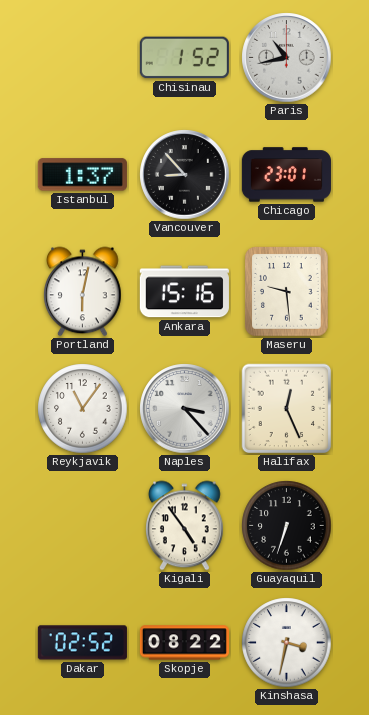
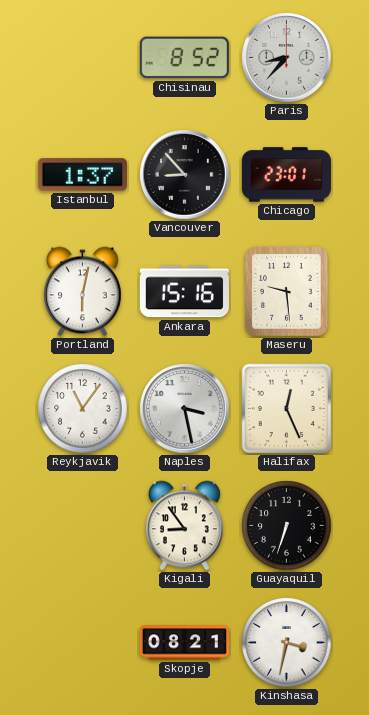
Chisinau: 1:52 -> 8:52 (184, 58)
Paris: 10:43 -> 8:37 (287, 58)
Naples: 3:23 -> 3:28 (185, 409)
Kigali: 4:54 -> 8:54 (185, 526)
Dakar: 02:52 -> none (82, 643)
Skopje: 08:22 -> 08:21 (184, 643)
